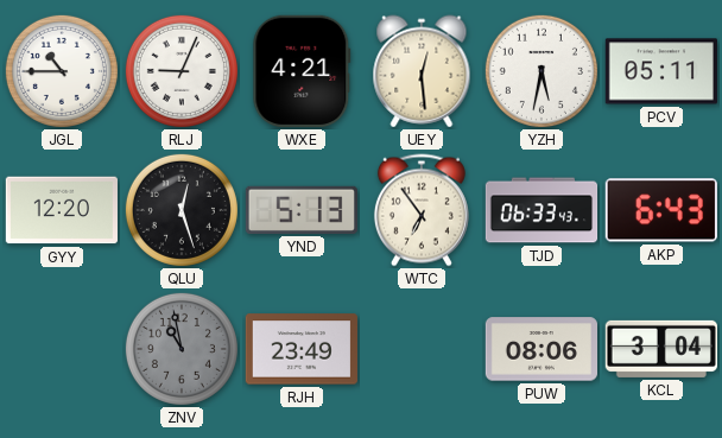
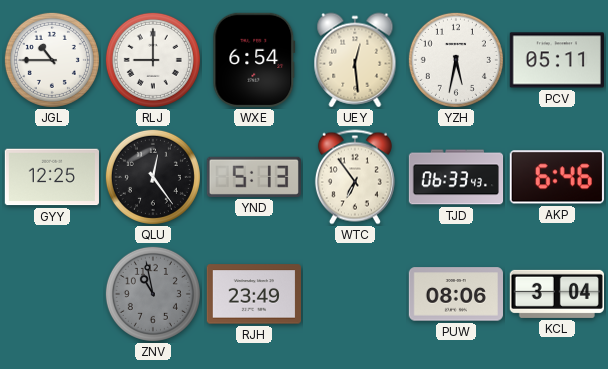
RLJ: 9:04 -> 9:00 (153, 60)
WXE: 4:21 -> 6:54 (254, 60)
GYY: 12:20 -> 12:25 (51, 177)
QLU: 12:27 -> 12:24 (153, 177)
AKP: 6:43 -> 6:46 (557, 177)
